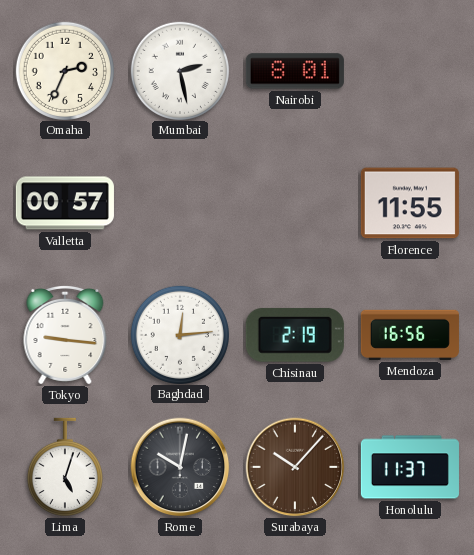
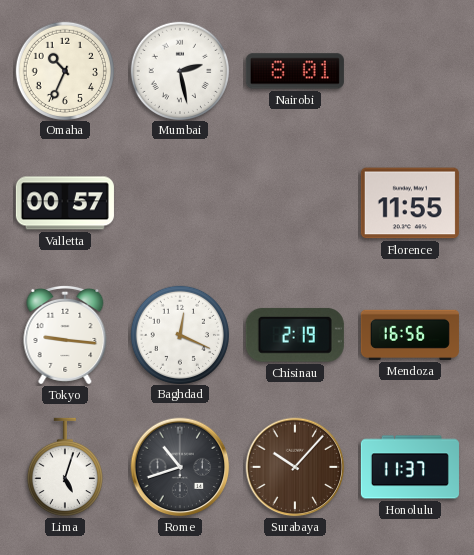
Omaha: 2:34 -> 10:34 (64, 70)
Baghdad: 12:14 -> 12:19 (179, 334)
Rome: 10:02 -> 10:42 (180, 467)
